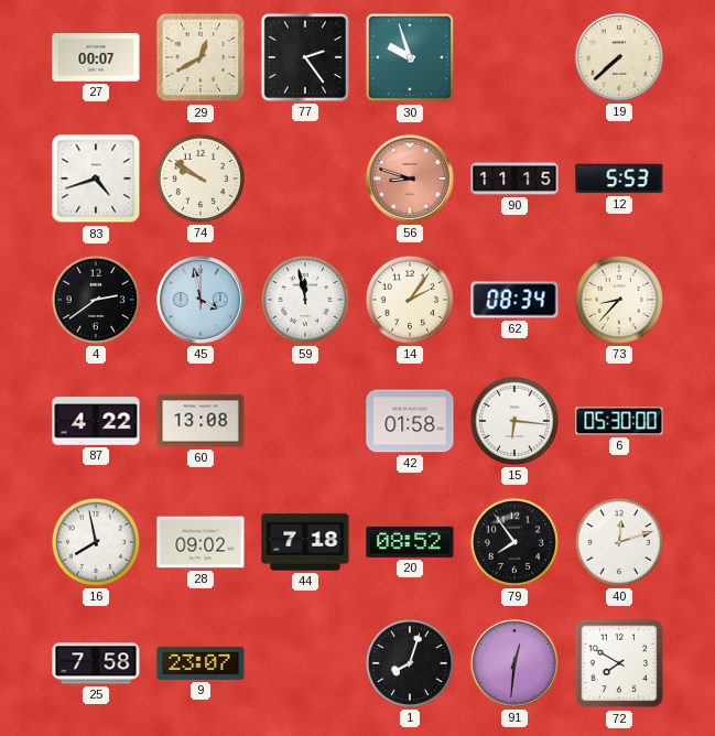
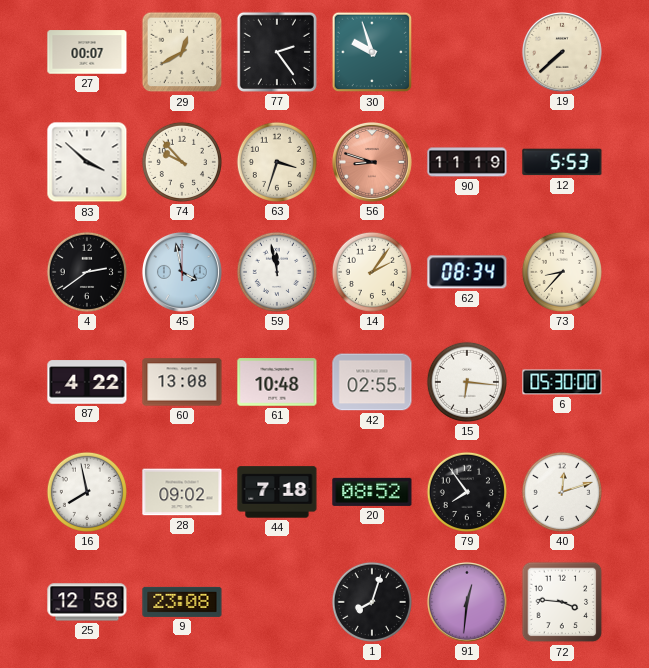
83: 4:42 -> 3:52 (87, 162)
74: 9:51 -> 9:53 (182, 162)
63: none -> 3:33 (277, 162)
90: 11:15 -> 11:19 (467, 162)
61: none -> 10:48 (277, 382)
42: 01:58 -> 02:55 (372, 382)
25: 7:58 -> 12:58 (87, 602)
9: 23:07 -> 23:08 (182, 602)
72: 7:50 -> 3:46 (562, 602)
